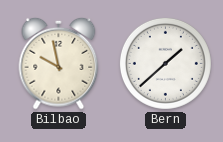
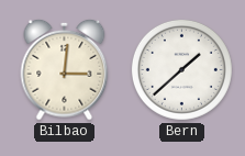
Bilbao: 9:58 -> 3:01 (65, 69)
